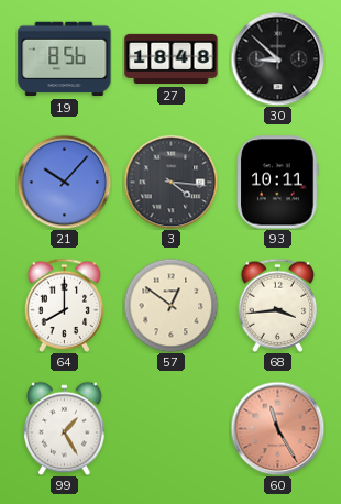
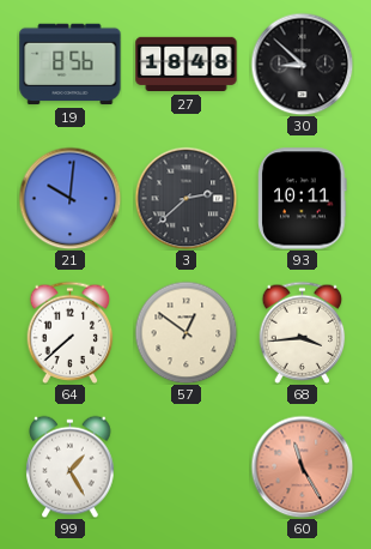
21: 10:07 -> 10:01 (69, 198)
3: 4:16 -> 2:38 (185, 198)
64: 8:00 -> 7:38 (71, 332)
